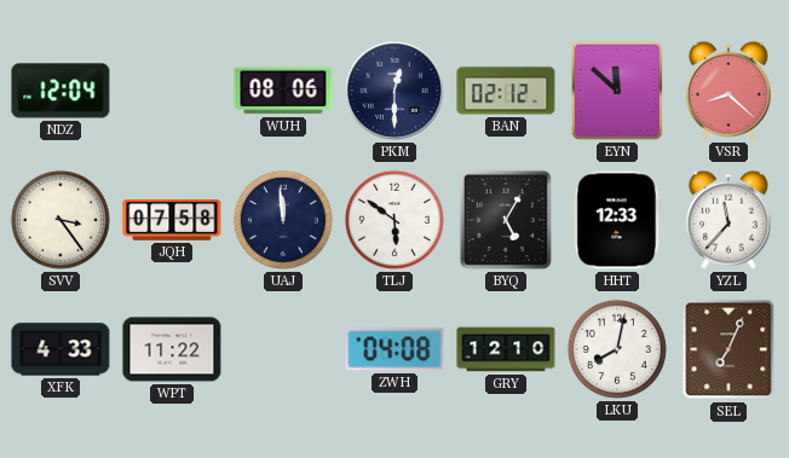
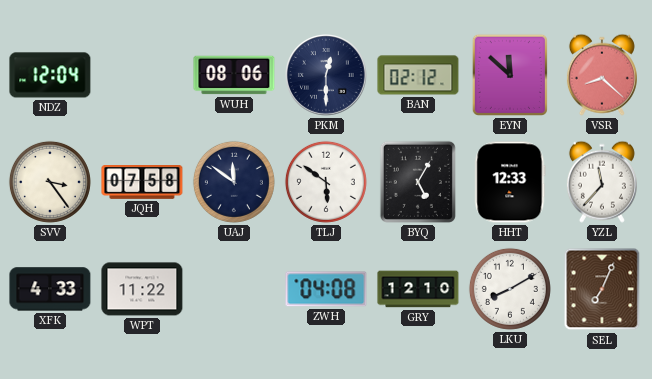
UAJ: 11:59 -> 11:51 (234, 182)
LKU: 8:02 -> 8:10 (510, 289)
